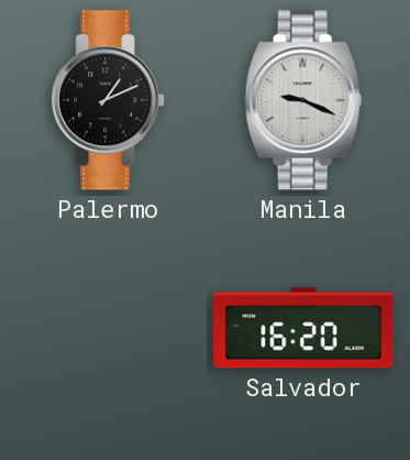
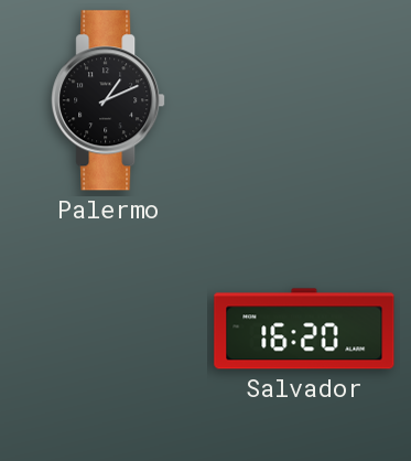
Manila: 9:19 -> none (303, 100)
